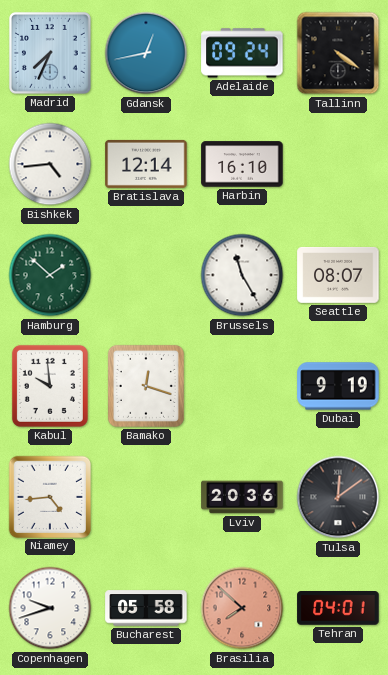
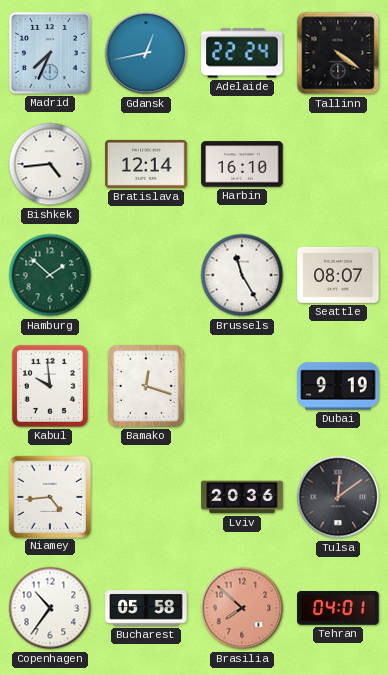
Adelaide: 09:24 -> 22:24 (242, 53)
Copenhagen: 9:42 -> 10:36 (50, 608)
